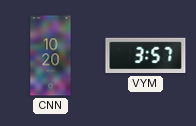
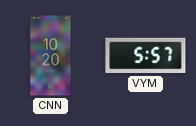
VYM: 3:57 -> 5:57 (146, 56)
